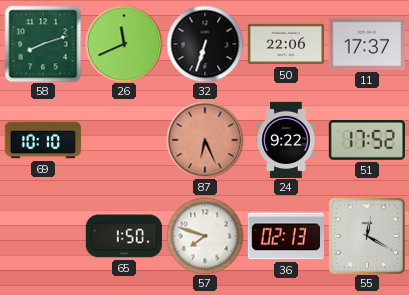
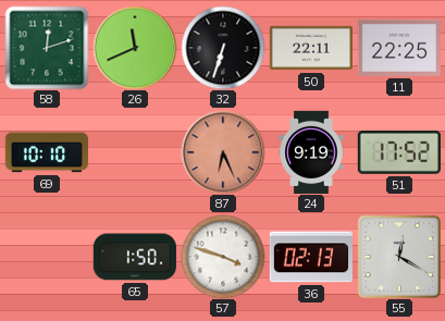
58: 8:12 -> 12:12 (47, 48)
50: 22:06 -> 22:11 (310, 48)
11: 17:37 -> 22:25 (398, 48)
24: 9:22 -> 9:19 (311, 151)
57: 7:48 -> 3:48 (223, 257)
